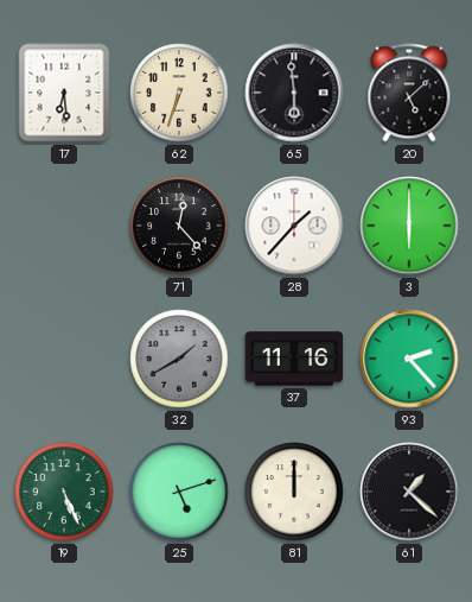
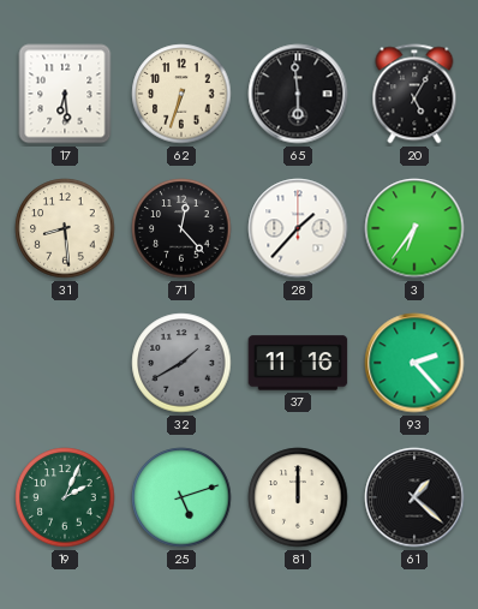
20: 5:08 -> 5:05 (414, 94)
31: none -> 8:29 (65, 228)
3: 6:00 -> 6:36 (414, 228)
19: 5:26 -> 2:04 (65, 497)
